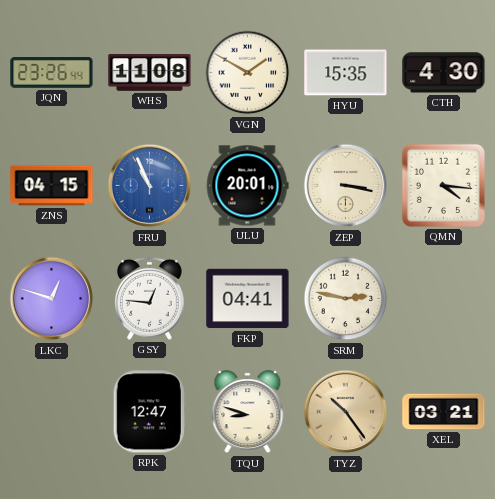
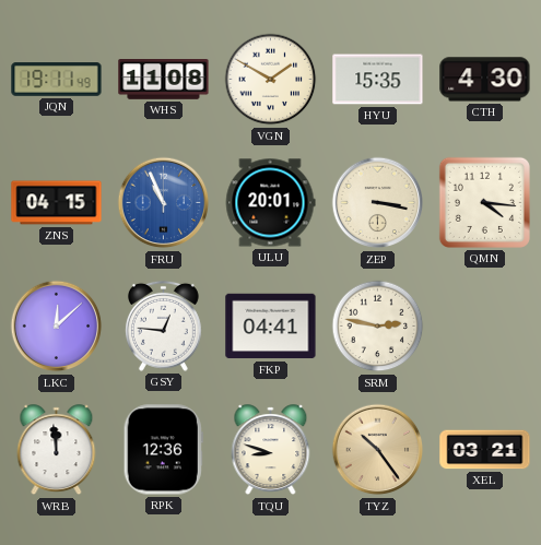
JQN: 23:26 -> 19:11 (57, 80)
LKC: 12:48 -> 12:08 (57, 327)
WRB: none -> 11:59 (57, 450)
RPK: 12:47 -> 12:36 (163, 450)
